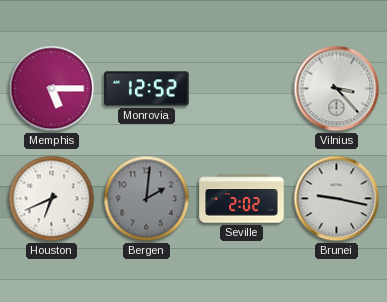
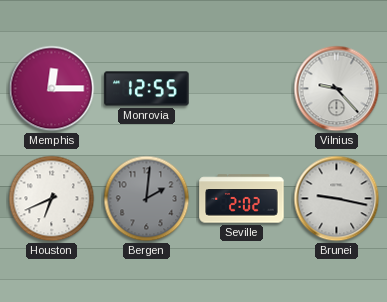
Memphis: 5:15 -> 12:15 (52, 89)
Monrovia: 12:52 -> 12:55 (147, 89)
Vilnius: 3:23 -> 9:23 (337, 89)
